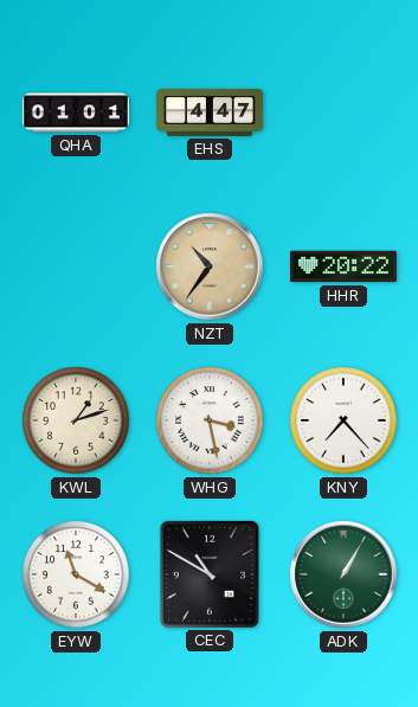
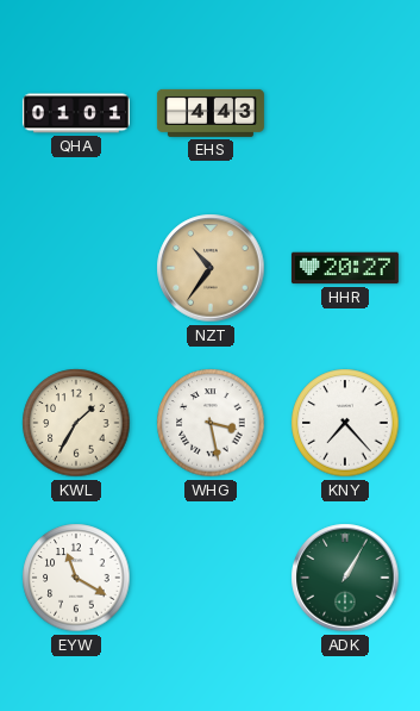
EHS: 4:47 -> 4:43 (211, 113)
HHR: 20:22 -> 20:27 (345, 268)
KWL: 1:12 -> 1:35 (76, 423)
CEC: 10:50 -> none (210, 574)
